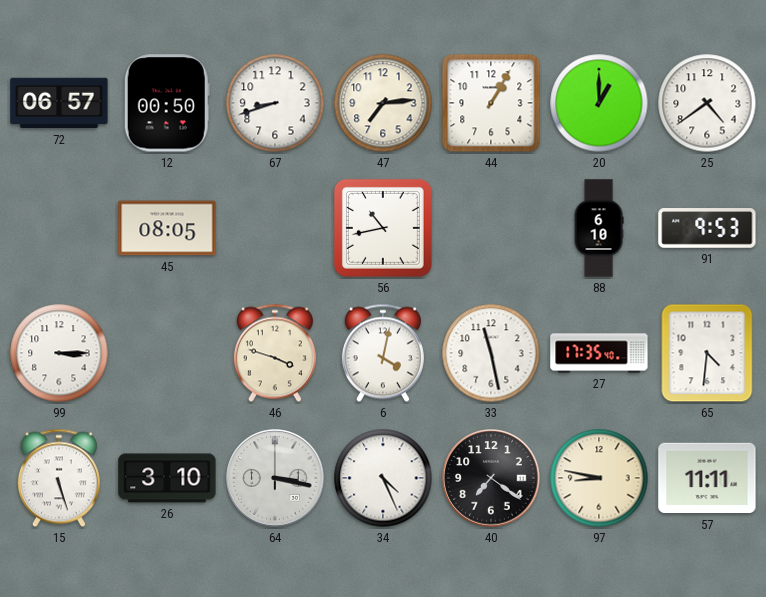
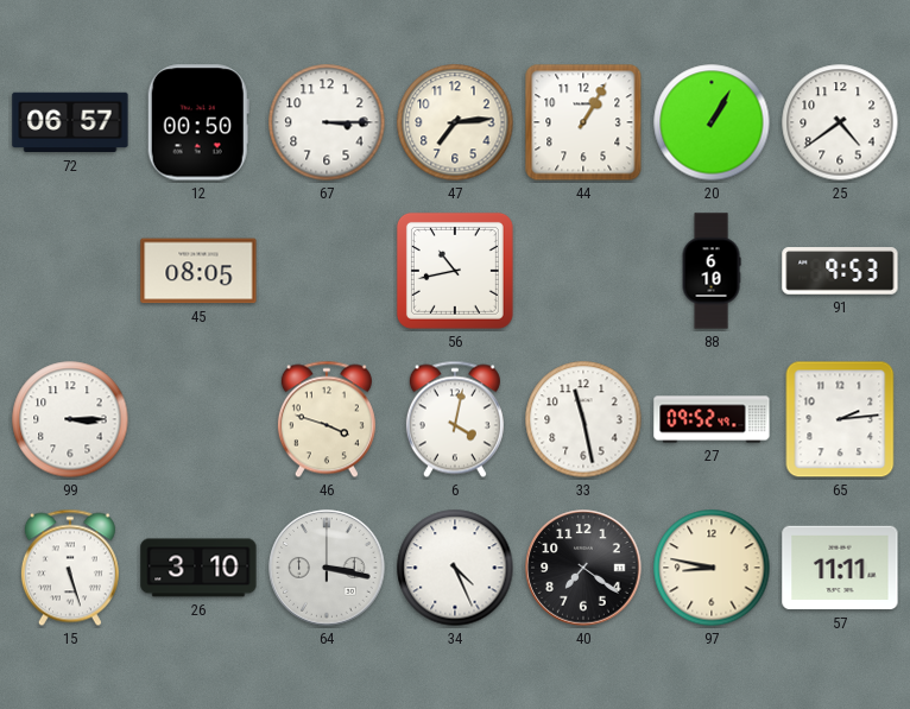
67: 8:42 -> 3:15 (327, 122)
20: 1:00 -> 1:05 (712, 122)
27: 17:35 -> 09:52 (712, 419)
65: 4:31 -> 2:14 (840, 419)
